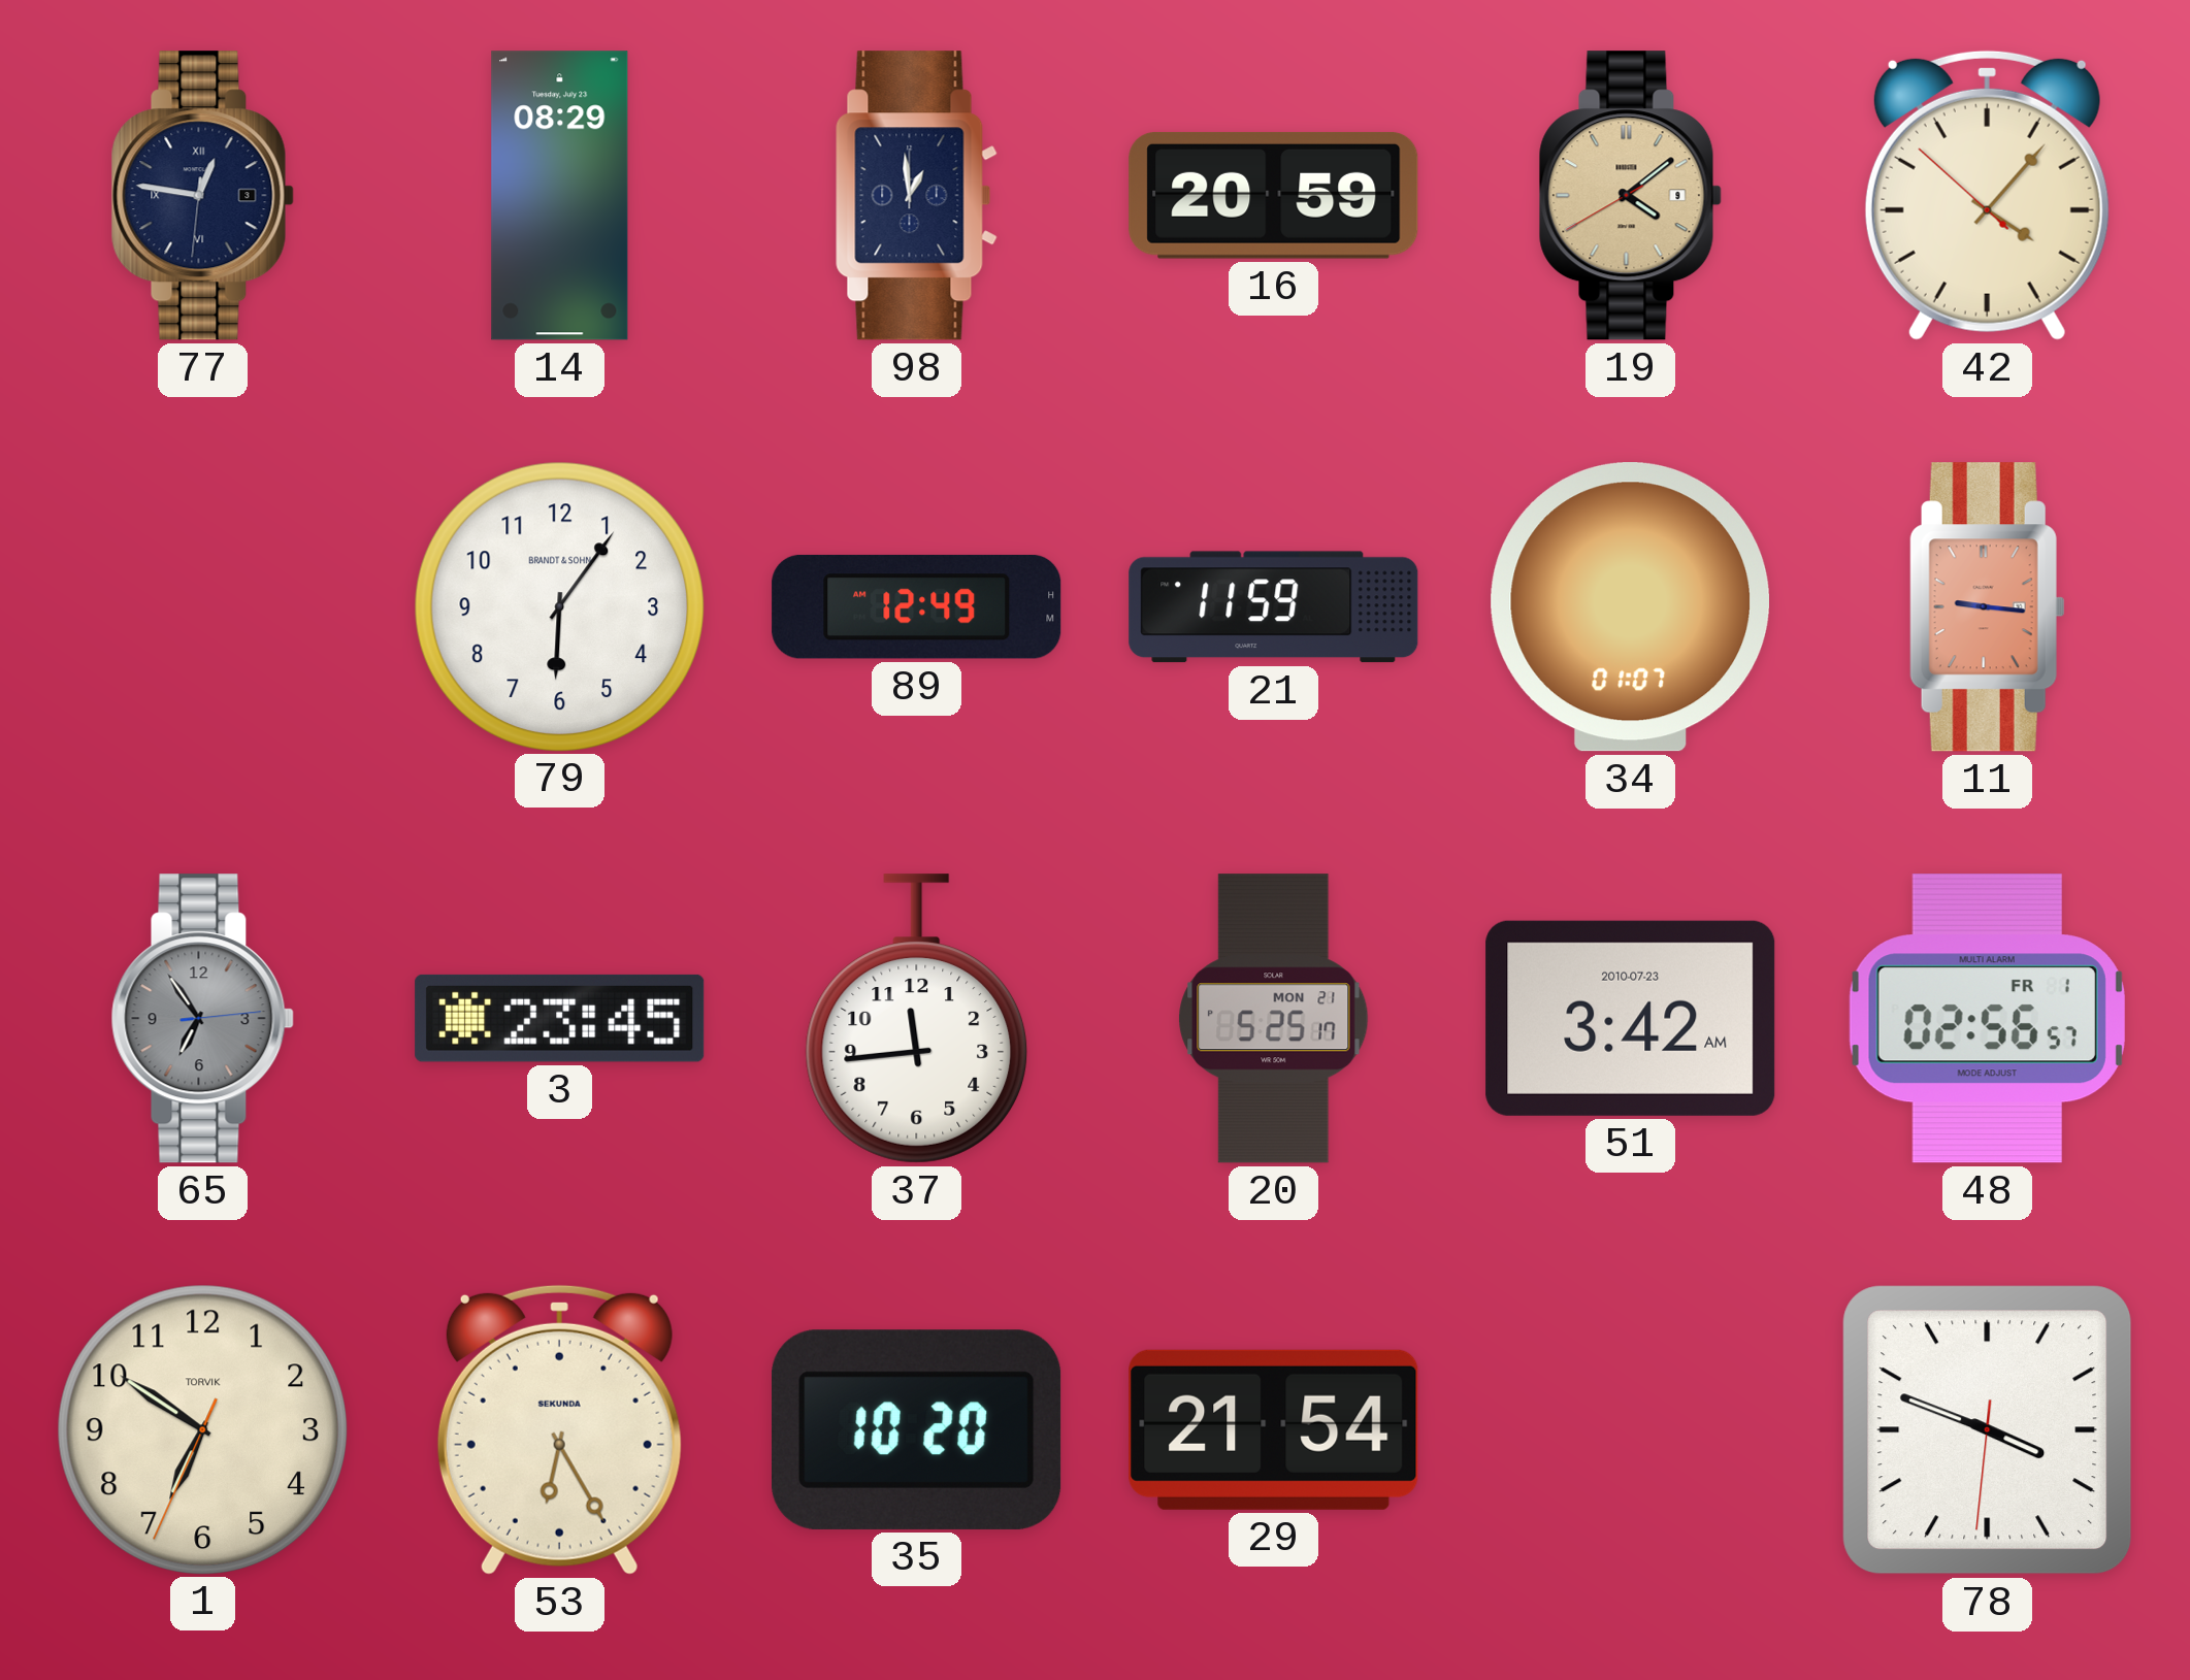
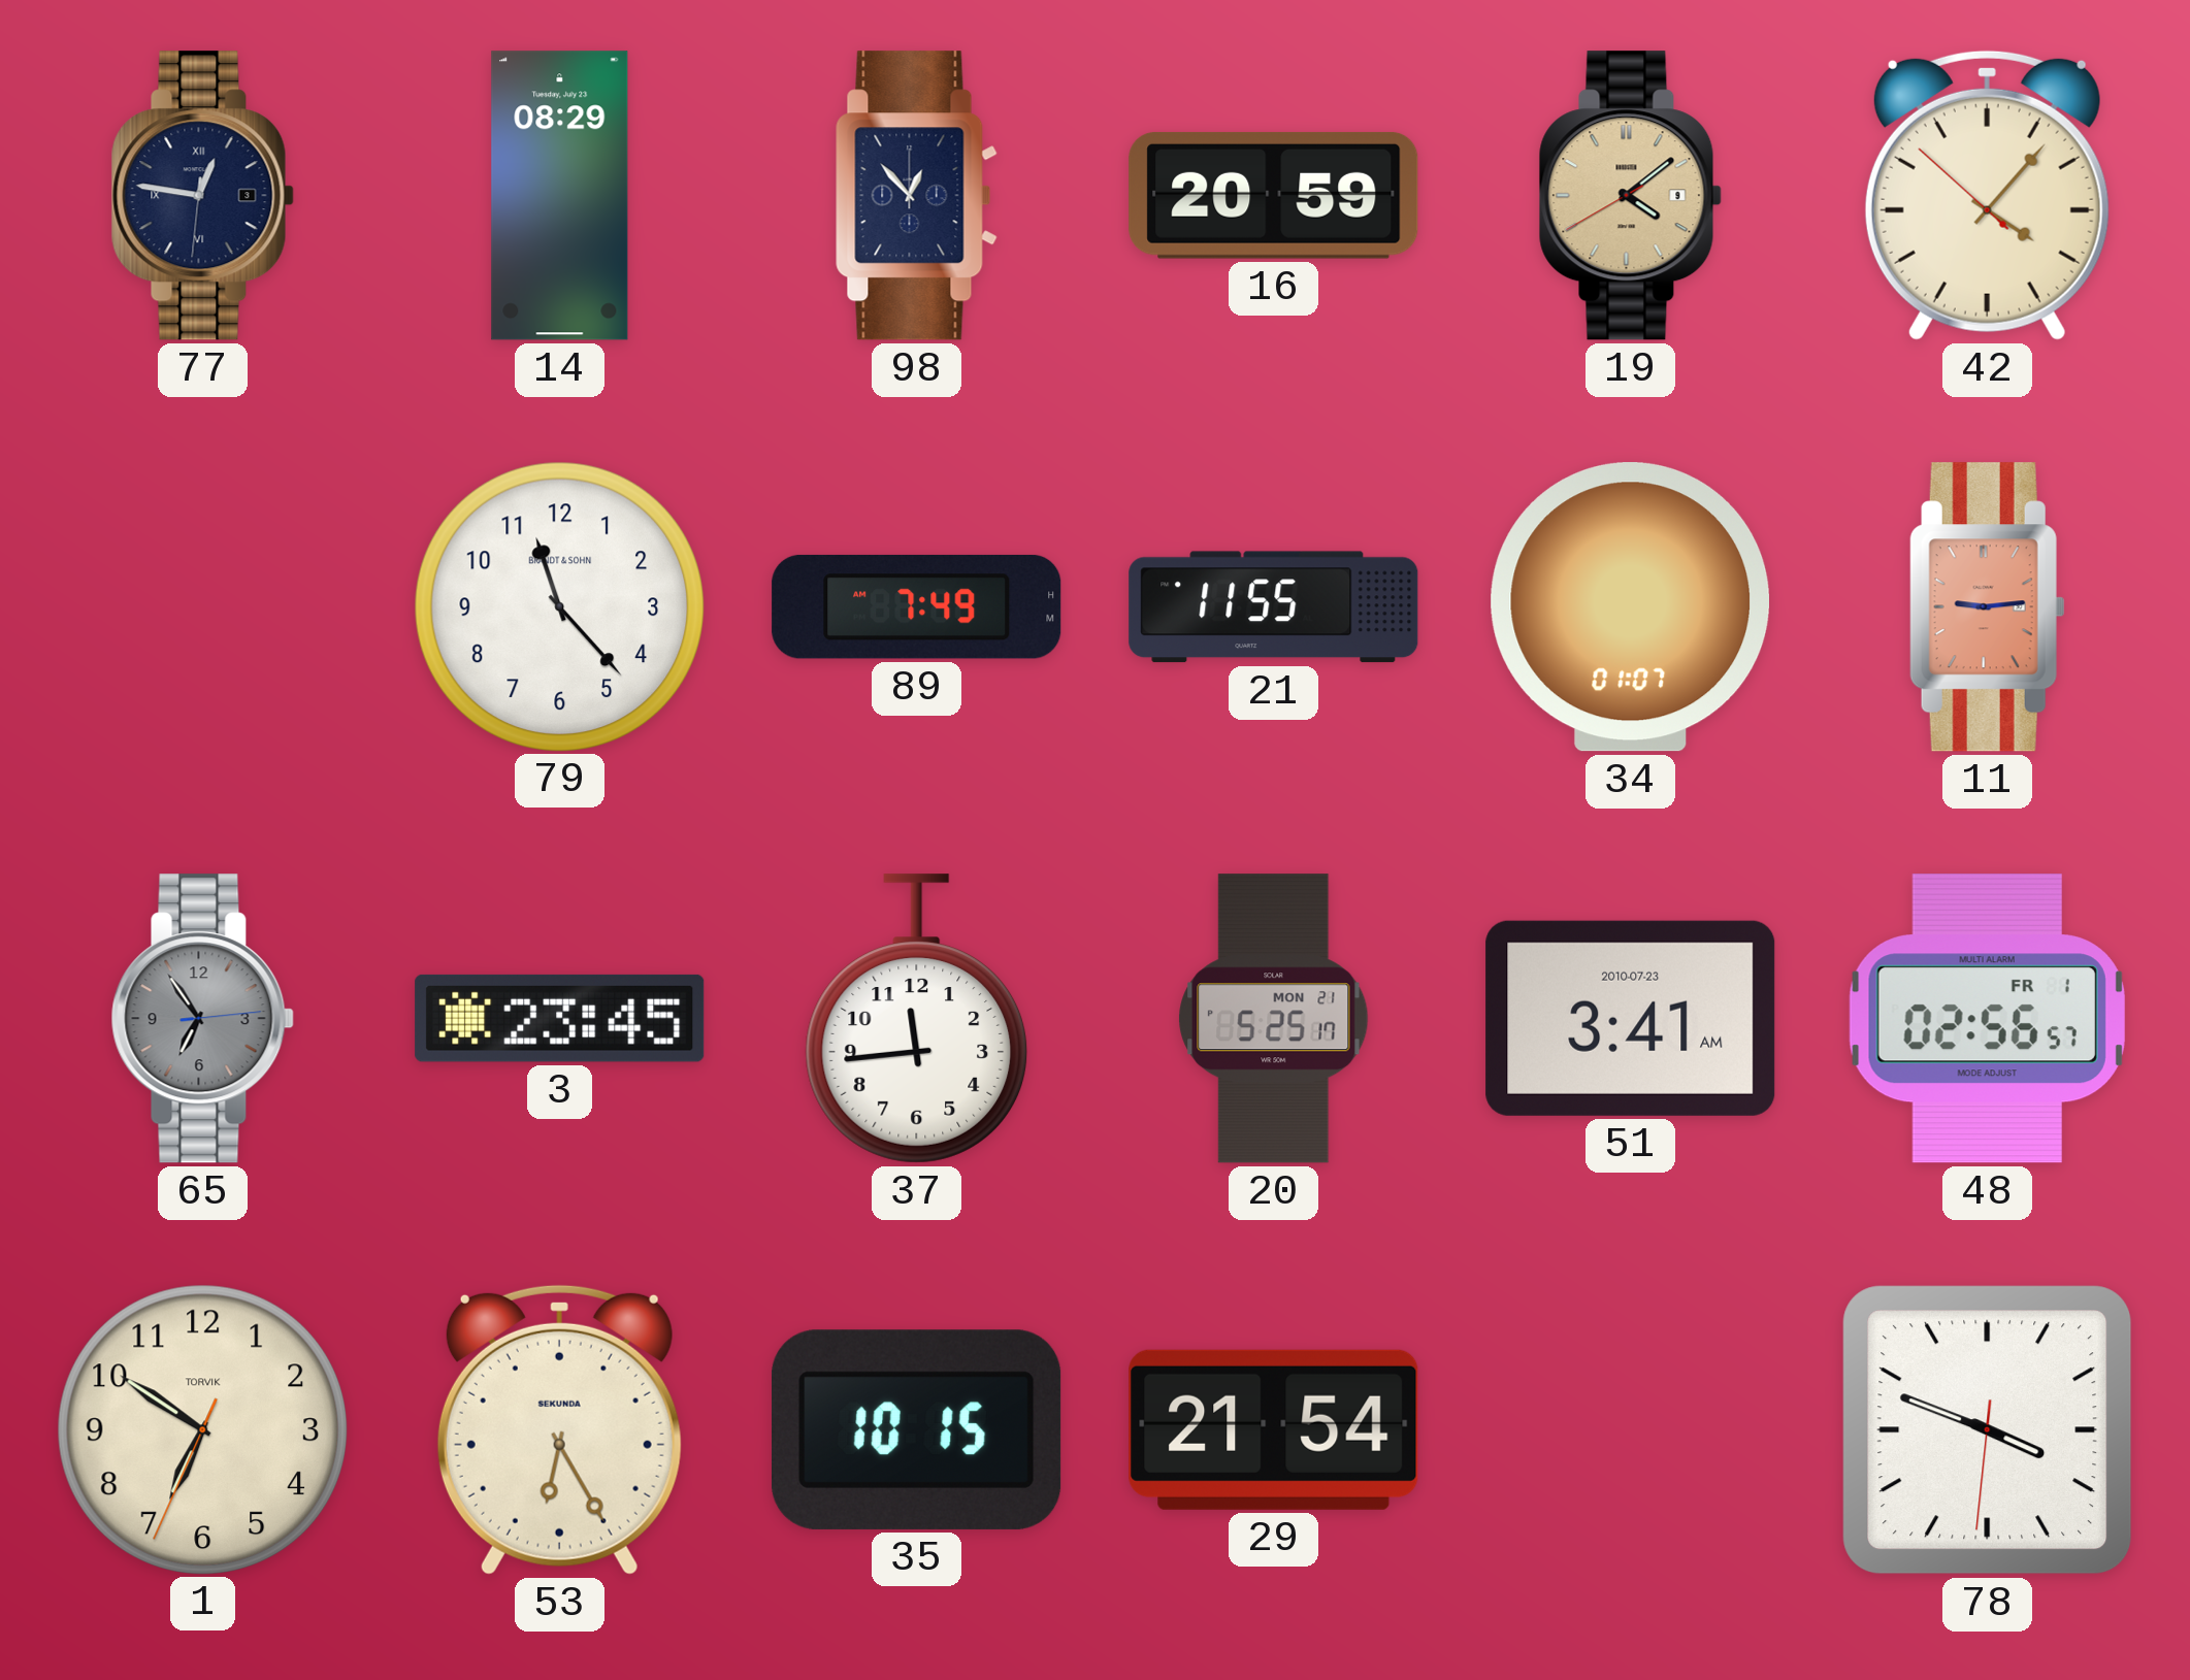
98: 12:59 -> 12:53 (916, 196)
79: 6:06 -> 11:23 (559, 606)
89: 12:49 -> 7:49 (917, 606)
21: 11:59 -> 11:55 (1274, 607)
11: 9:16 -> 9:14 (1987, 607)
51: 3:42 -> 3:41 (1631, 1018)
35: 10:20 -> 10:15 (917, 1429)
